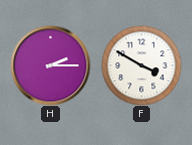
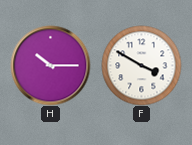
H: 2:15 -> 10:15 (50, 65)
